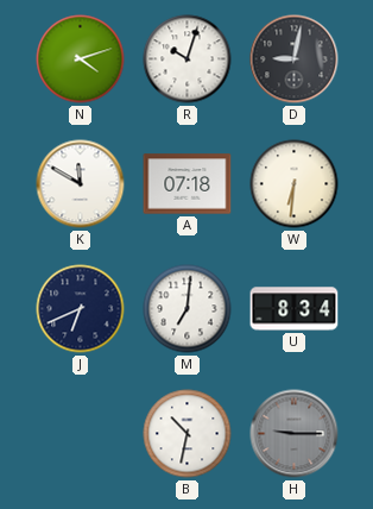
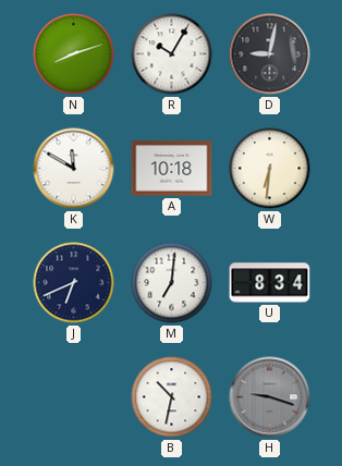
N: 4:12 -> 8:12 (74, 54)
R: 10:03 -> 10:05 (172, 54)
A: 07:18 -> 10:18 (172, 169)
H: 9:15 -> 9:18 (270, 397)
